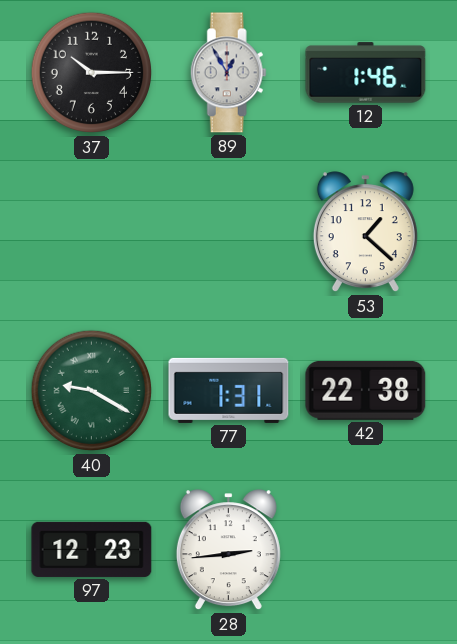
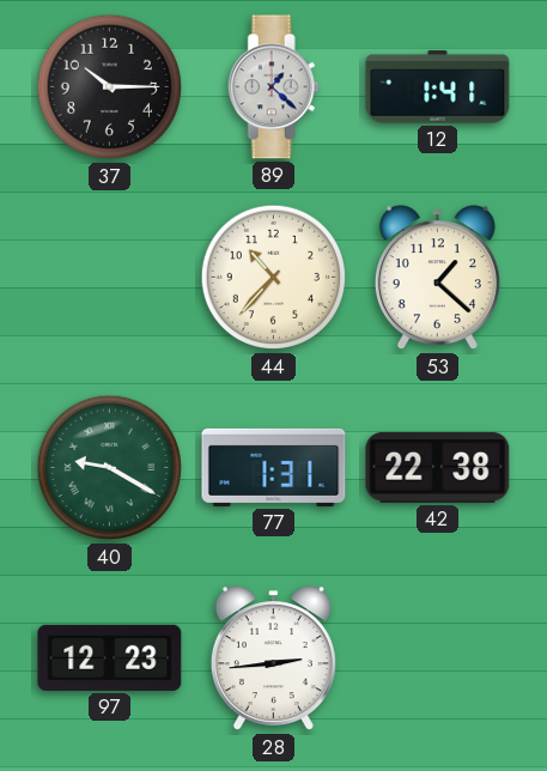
89: 12:55 -> 1:22 (273, 87)
12: 1:46 -> 1:41 (438, 87)
44: none -> 10:37 (274, 278)
